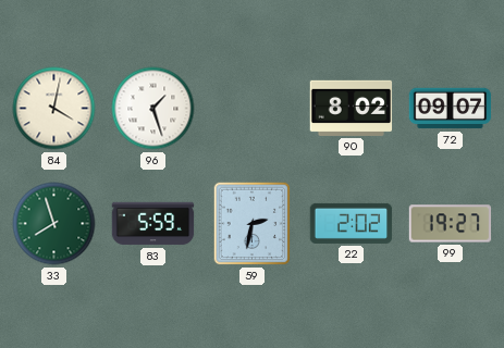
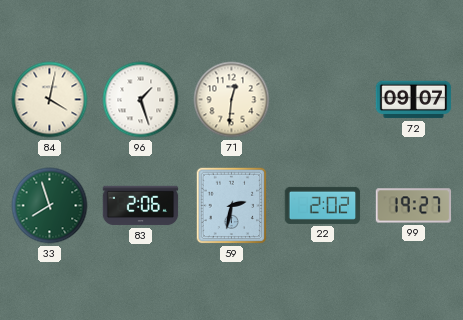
71: none -> 12:31 (232, 100)
90: 8:02 -> none (352, 108)
83: 5:59 -> 2:06 (141, 206)
